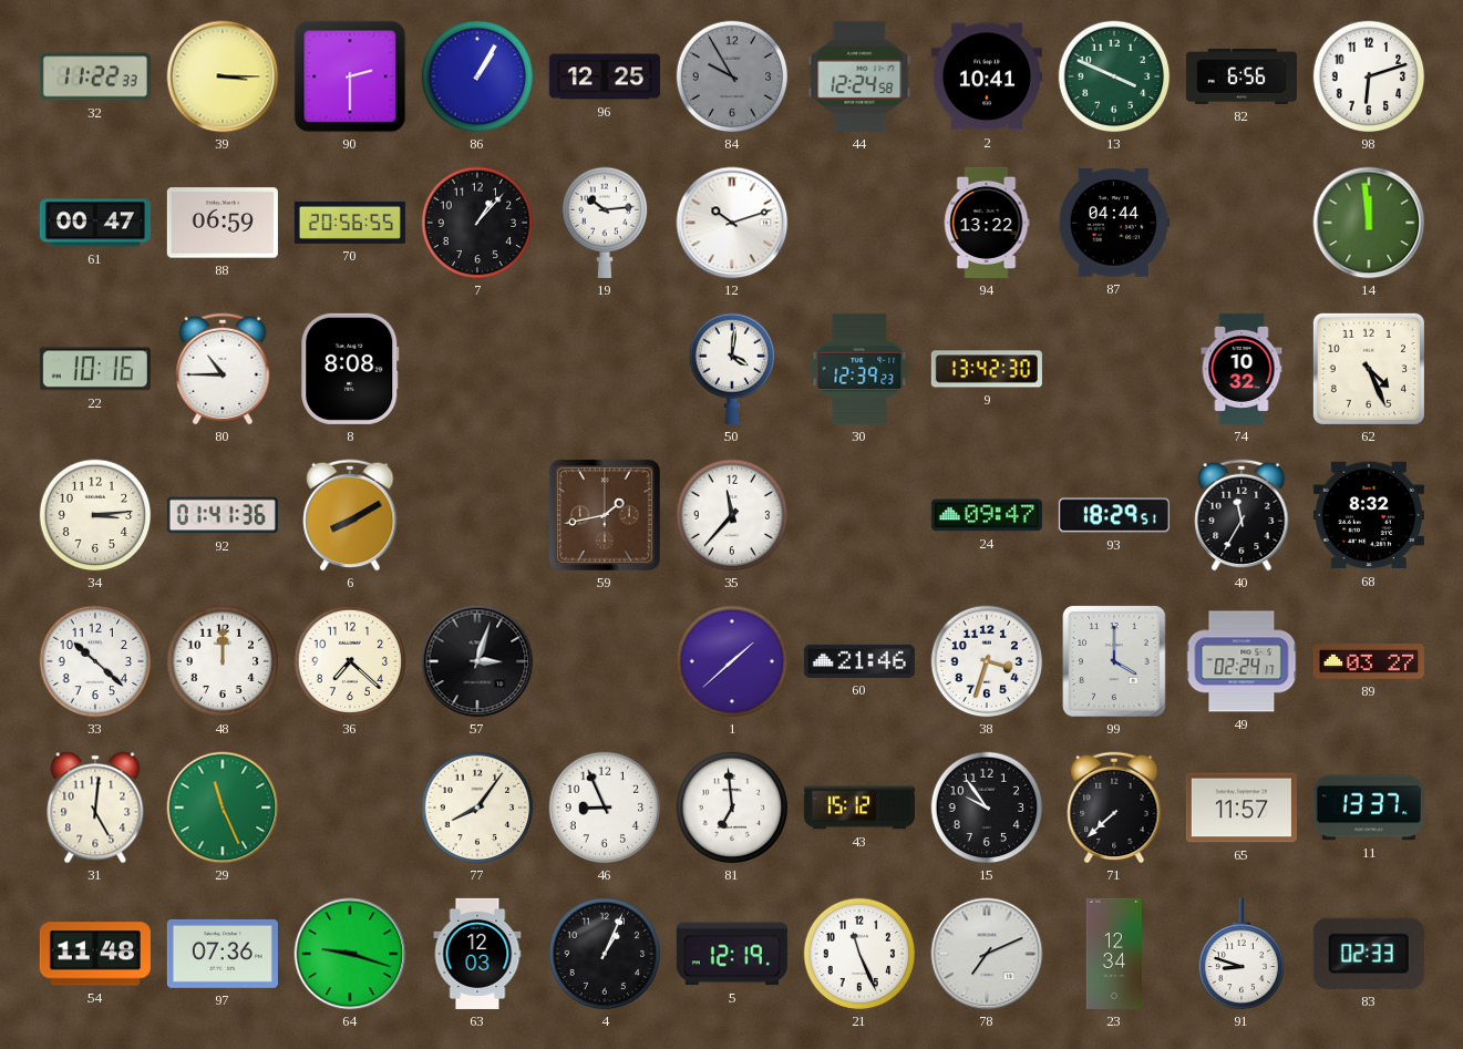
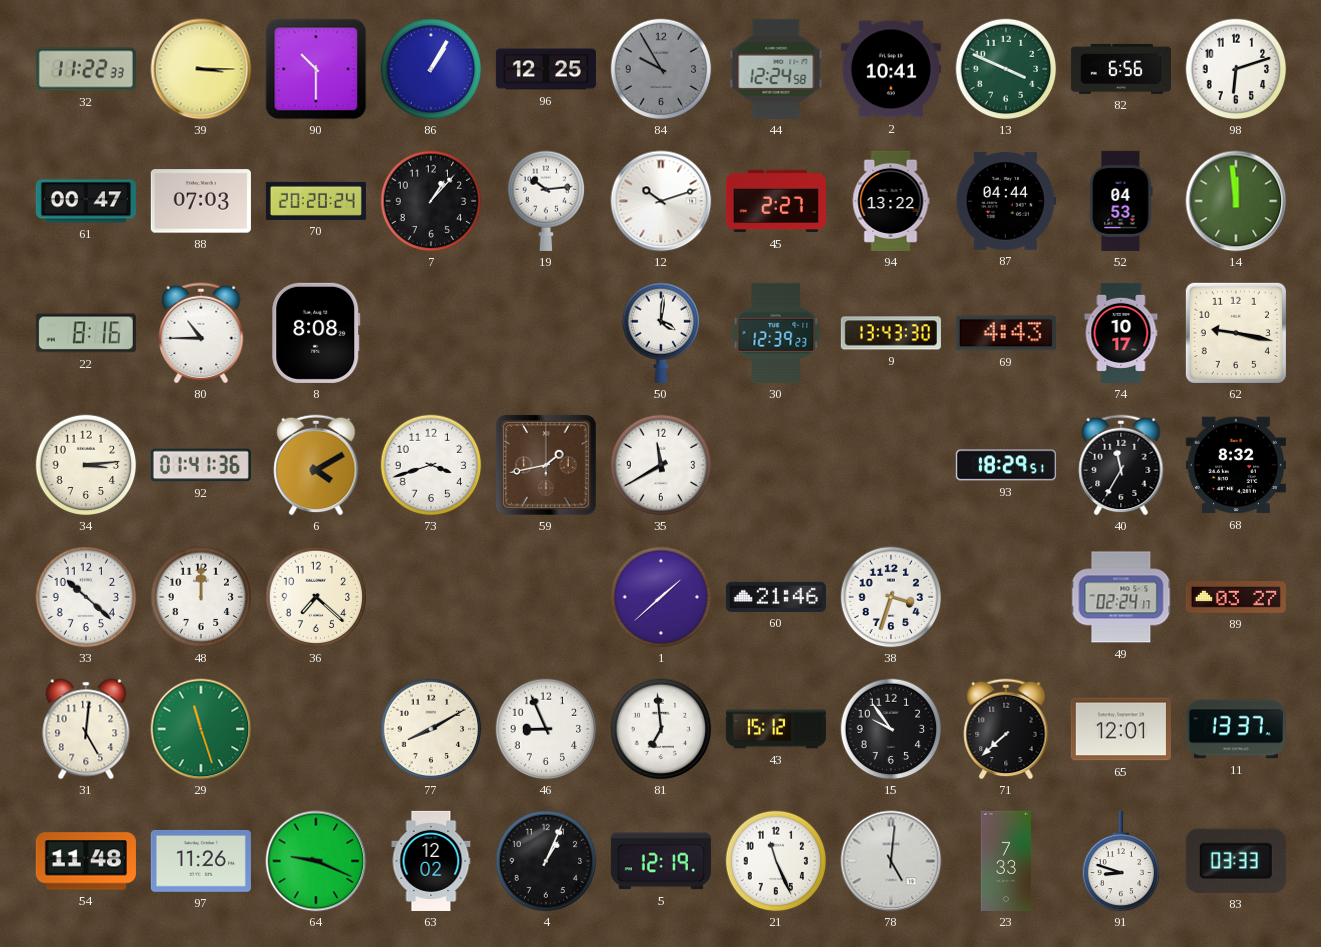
90: 2:30 -> 10:30 (316, 69)
88: 06:59 -> 07:03 (201, 201)
70: 20:56 -> 20:20 (316, 201)
45: none -> 2:27 (776, 201)
52: none -> 04:53 (1121, 201)
22: 10:16 -> 8:16 (86, 333)
9: 13:42 -> 13:43 (891, 333)
69: none -> 4:43 (1006, 333)
74: 10:32 -> 10:17 (1121, 333)
62: 4:26 -> 9:17 (1236, 333)
6: 8:10 -> 4:10 (316, 465)
73: none -> 3:42 (431, 465)
35: 11:37 -> 11:40 (661, 465)
24: 09:47 -> none (987, 515)
57: 3:03 -> none (477, 661)
99: 4:00 -> none (1114, 661)
29: 11:26 -> 11:27 (201, 729)
77: 8:06 -> 8:10 (431, 729)
65: 11:57 -> 12:01 (1121, 729)
97: 07:36 -> 11:26 (201, 861)
64: 9:18 -> 9:19 (316, 861)
63: 12:03 -> 12:02 (431, 861)
78: 7:11 -> 5:01 (891, 861)
23: 12:34 -> 7:33 (1006, 861)
83: 02:33 -> 03:33 (1236, 861)
